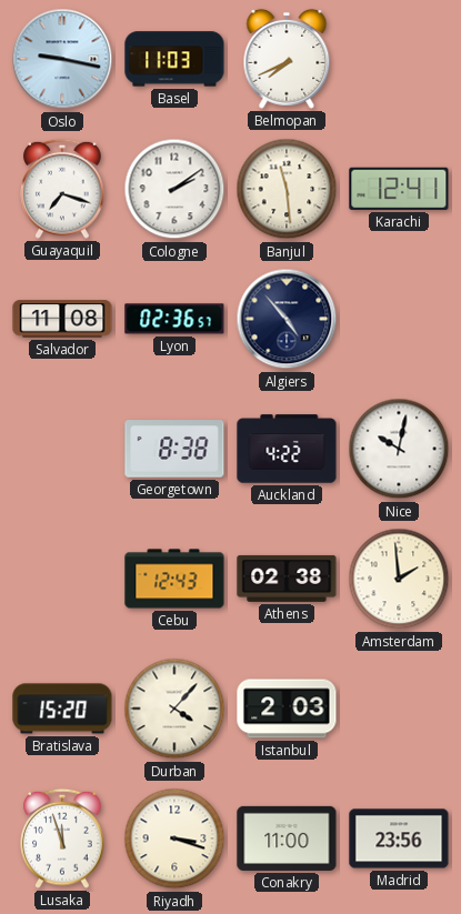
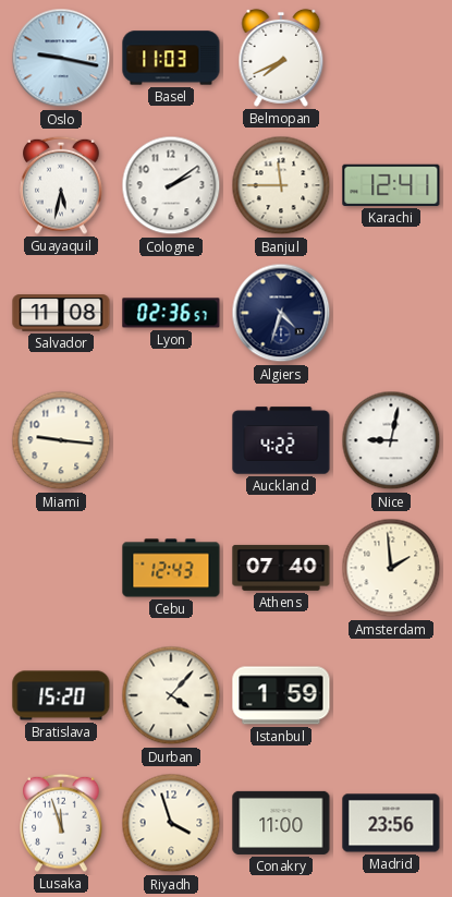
Guayaquil: 7:18 -> 5:32 (61, 185)
Banjul: 11:29 -> 11:45 (281, 185)
Algiers: 4:53 -> 4:33 (281, 313)
Miami: none -> 9:16 (61, 440)
Georgetown: 8:38 -> none (174, 449)
Nice: 10:02 -> 9:02 (391, 440)
Athens: 02:38 -> 07:40 (281, 568)
Istanbul: 2:03 -> 1:59 (281, 695)
Riyadh: 3:18 -> 3:57 (171, 823)
